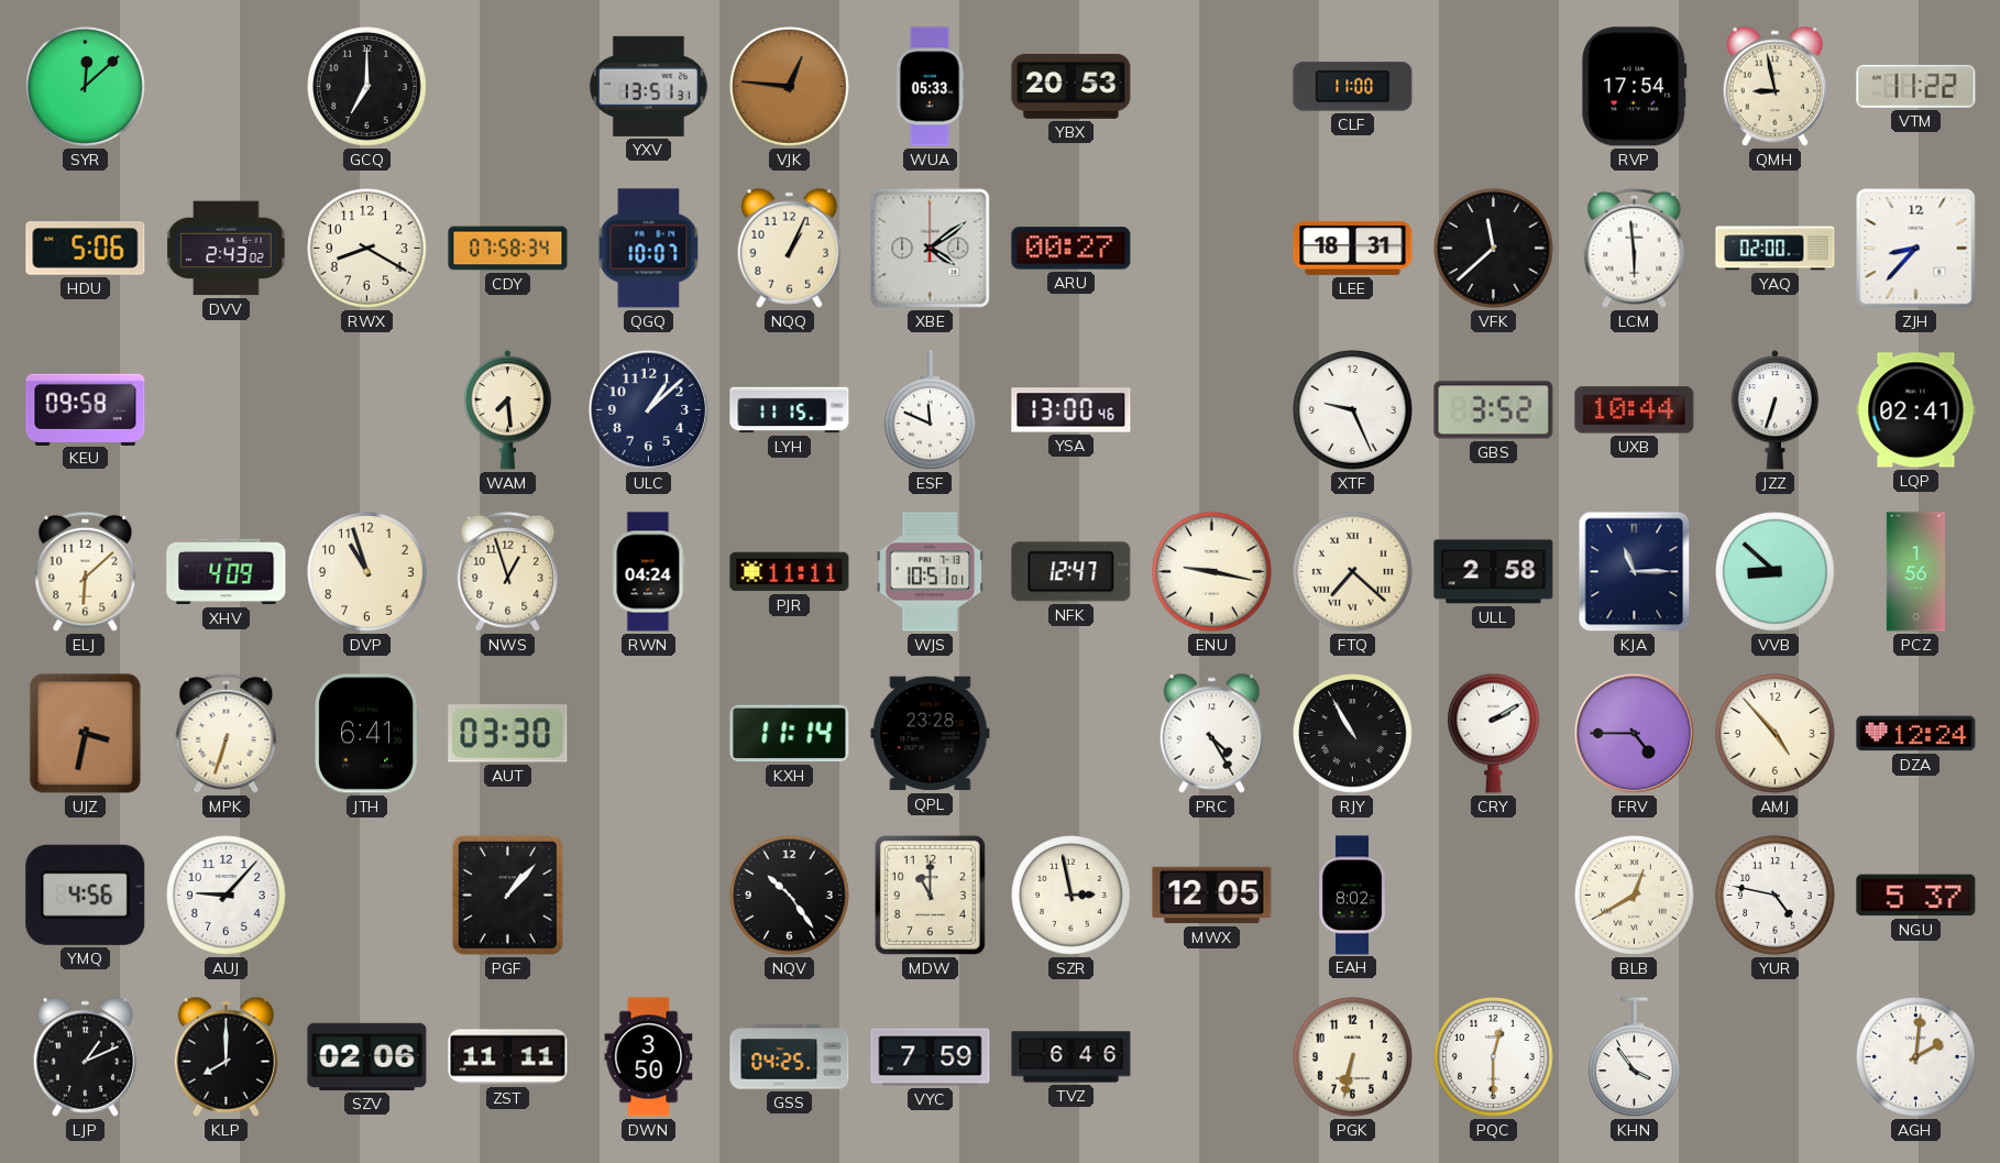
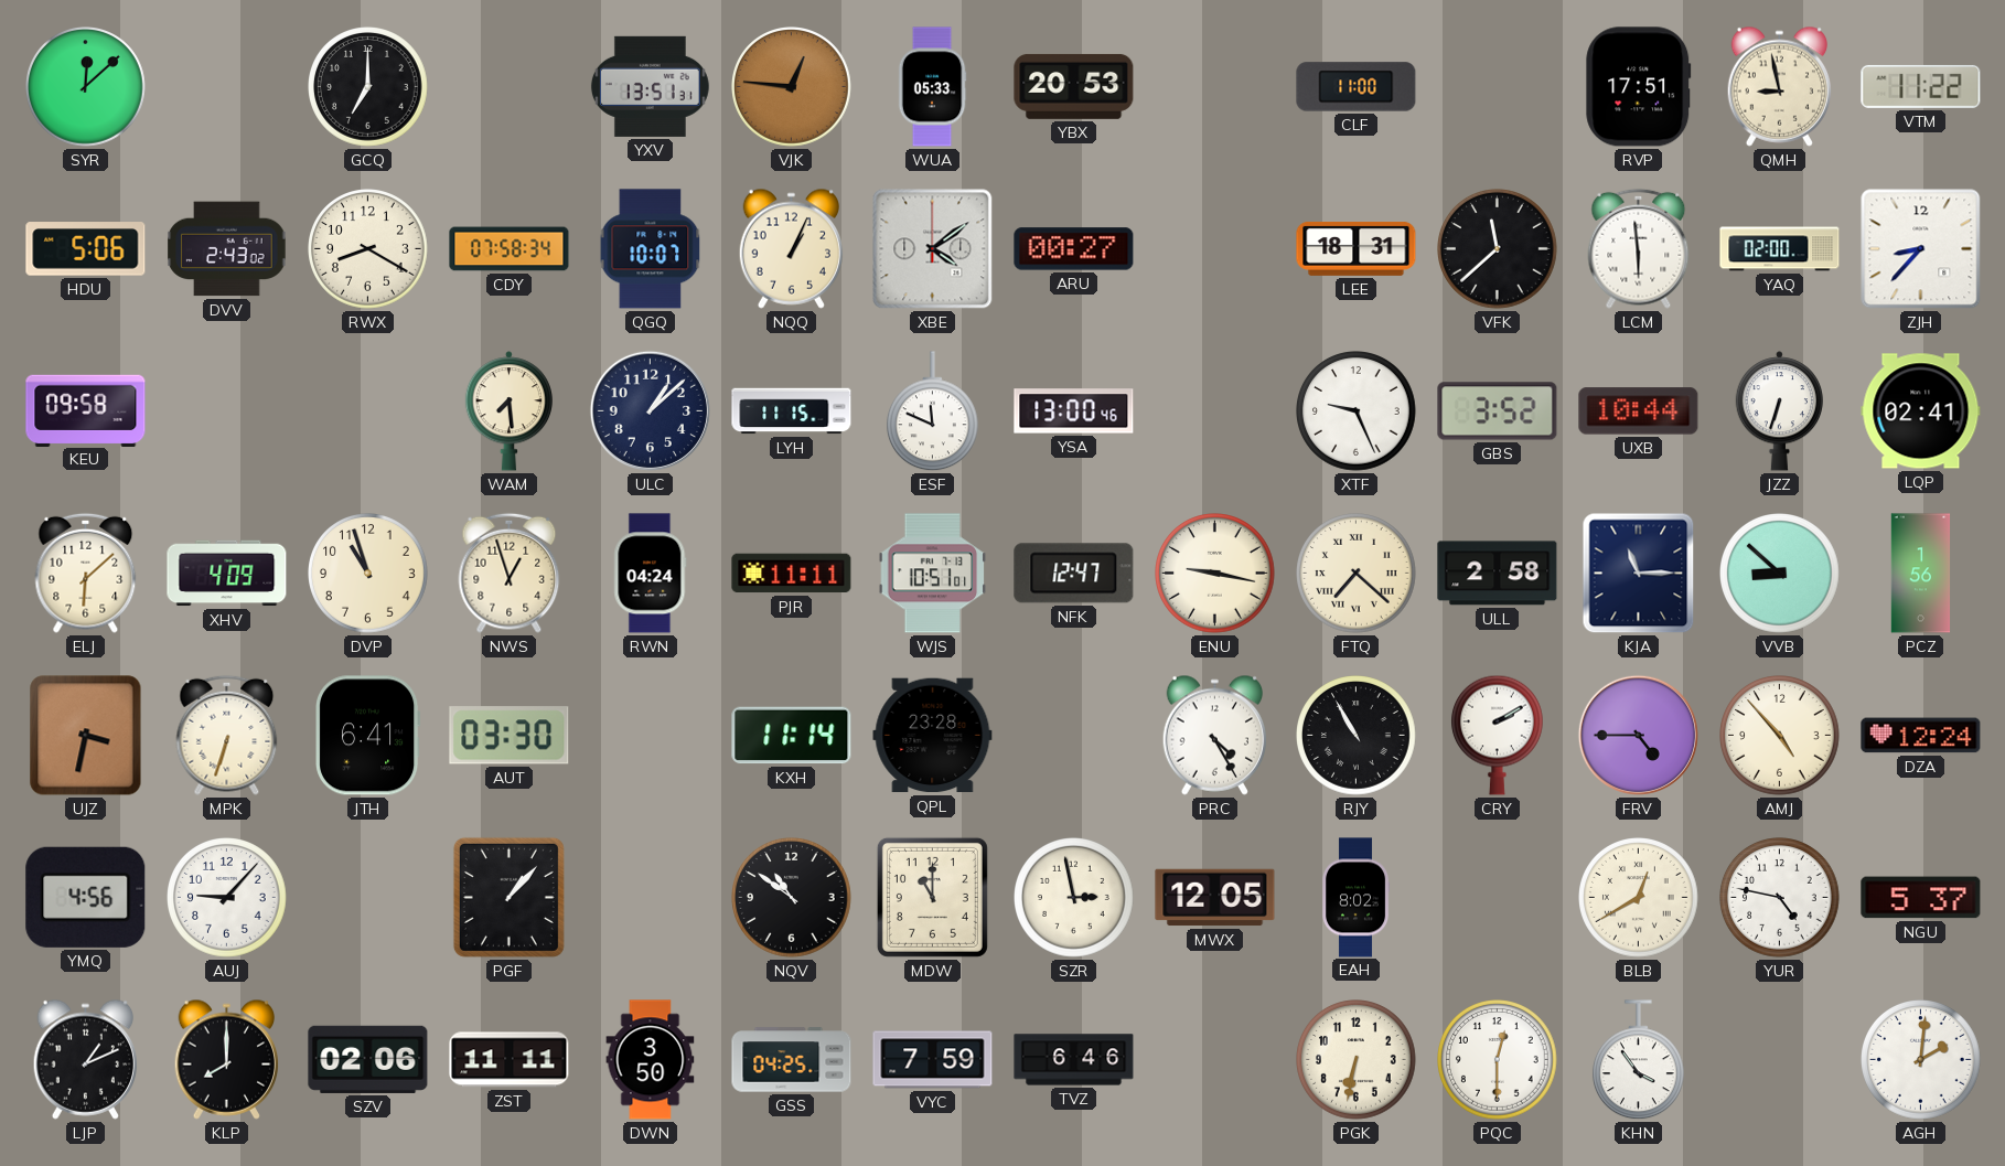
RVP: 17:54 -> 17:51 (1639, 87)
NQV: 10:24 -> 10:51 (792, 898)
